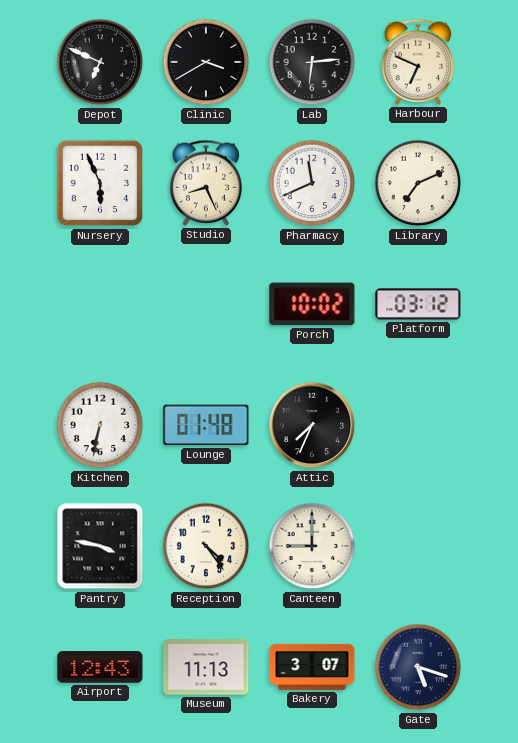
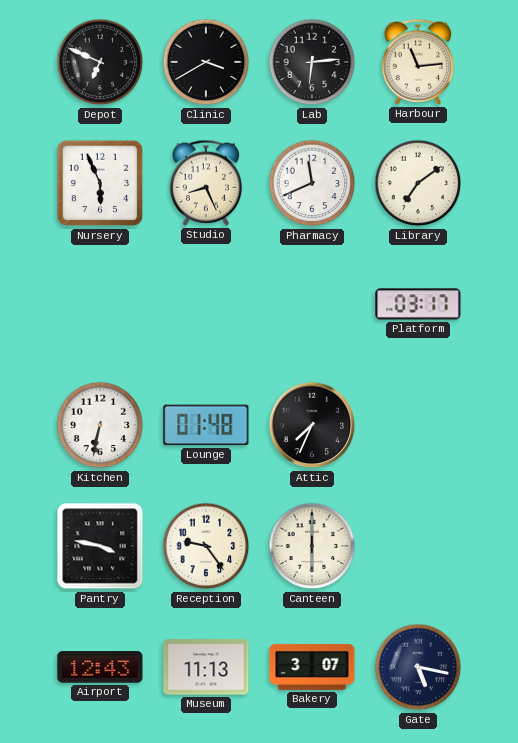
Harbour: 6:49 -> 11:14 (418, 62)
Library: 7:11 -> 7:09 (418, 183)
Porch: 10:02 -> none (312, 304)
Platform: 03:12 -> 03:17 (418, 304)
Reception: 4:24 -> 9:24 (206, 546)
Canteen: 9:00 -> 6:00 (312, 546)
Gate: 5:18 -> 5:17 (418, 667)
